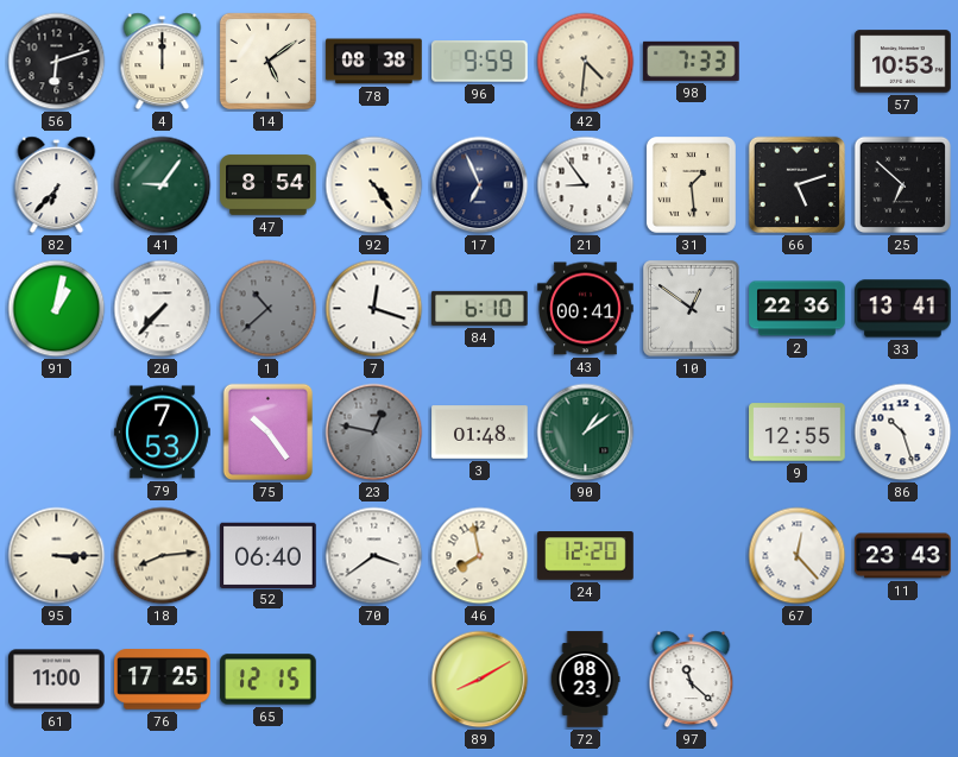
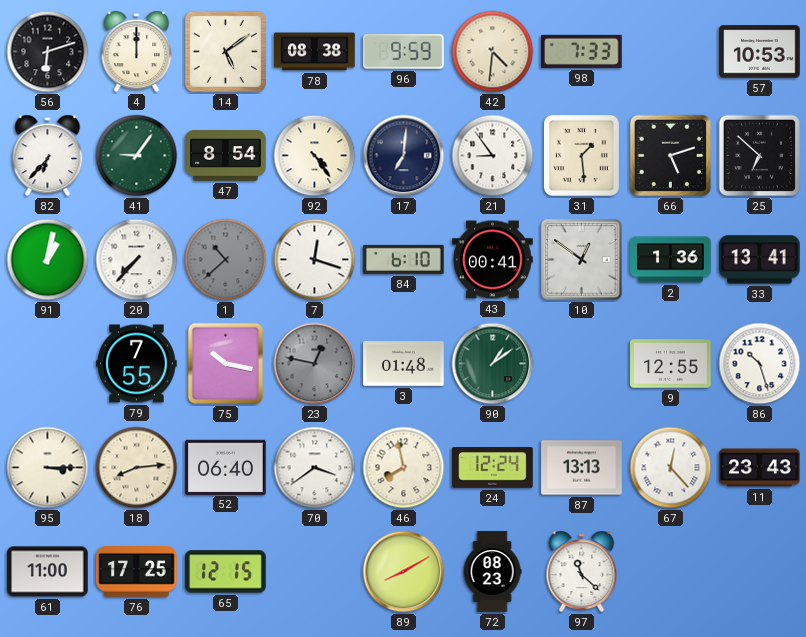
17: 6:56 -> 7:01 (404, 156)
2: 22:36 -> 1:36 (671, 260)
79: 7:53 -> 7:55 (137, 364)
75: 10:24 -> 10:17 (225, 364)
24: 12:20 -> 12:24 (493, 468)
87: none -> 13:13 (582, 468)
